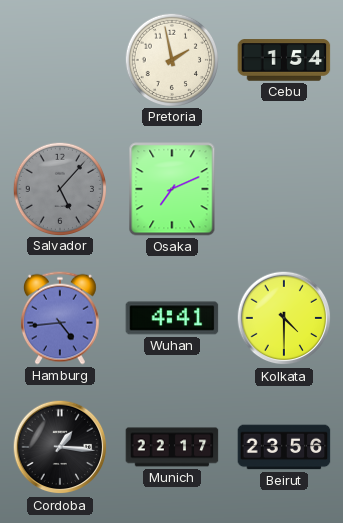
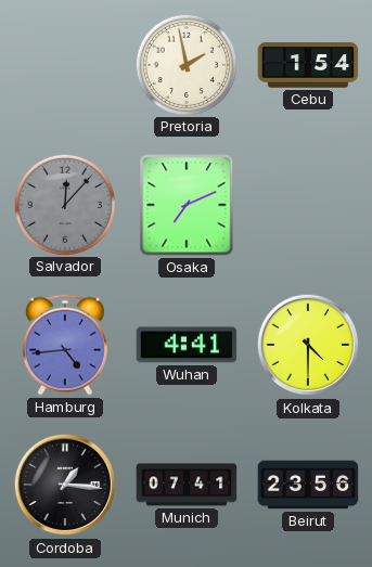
Salvador: 5:07 -> 12:07 (64, 204)
Munich: 22:17 -> 07:41 (187, 485)
